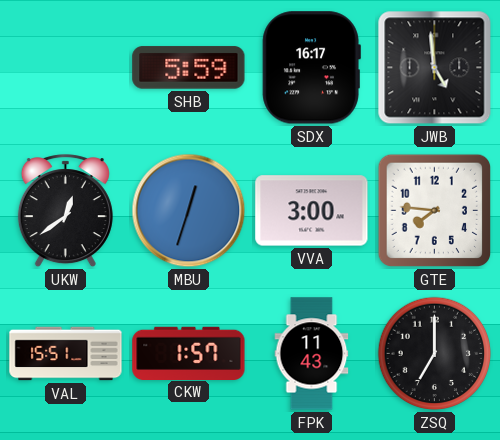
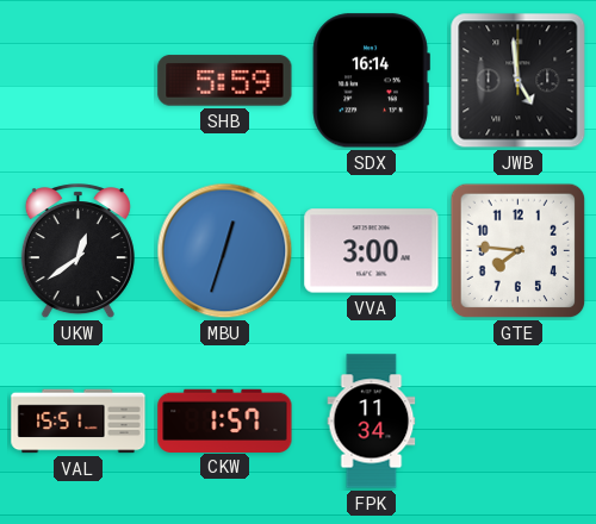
SDX: 16:17 -> 16:14 (371, 81)
FPK: 11:43 -> 11:34 (372, 422)
ZSQ: 7:00 -> none (435, 354)
